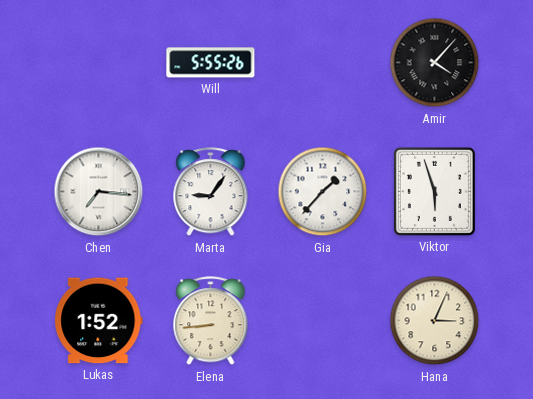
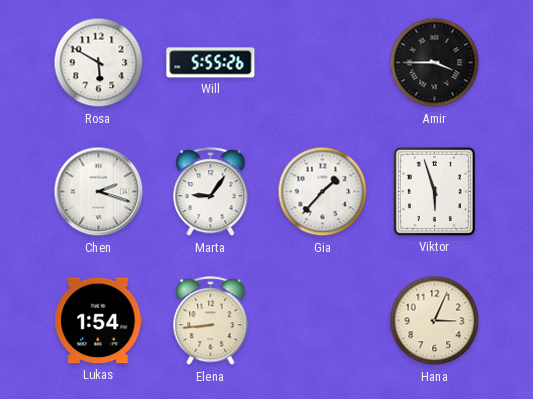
Rosa: none -> 5:50 (99, 63)
Amir: 4:07 -> 3:45 (435, 63)
Chen: 7:16 -> 2:18 (99, 192)
Lukas: 1:52 -> 1:54 (99, 321)
